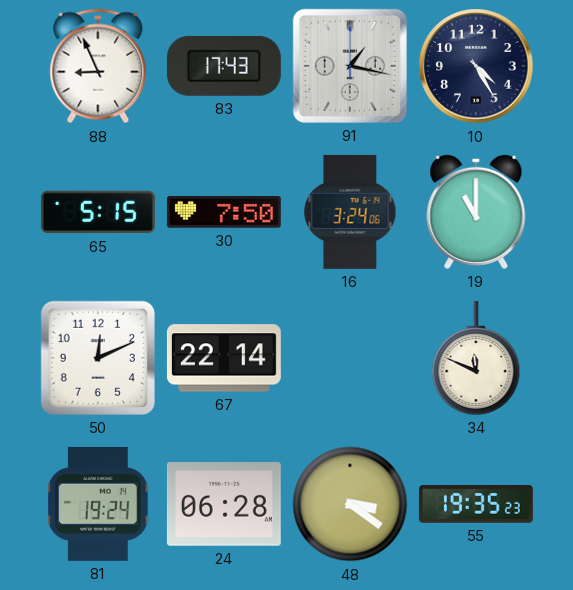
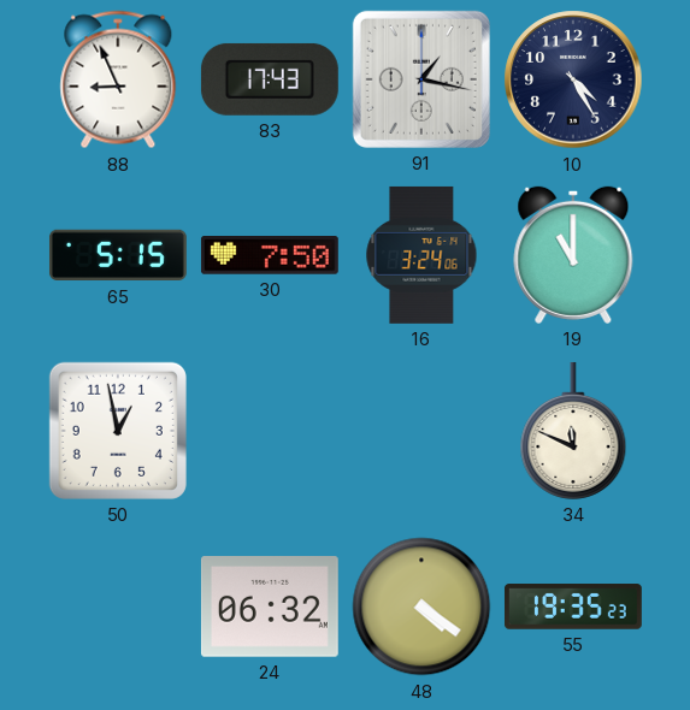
50: 12:11 -> 12:58 (118, 431)
67: 22:14 -> none (224, 358)
81: 19:24 -> none (99, 504)
24: 06:28 -> 06:32 (270, 608)
48: 3:21 -> 4:21 (421, 607)
